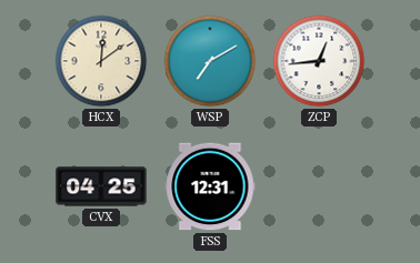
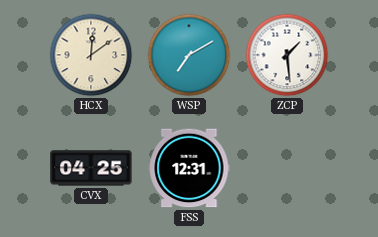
ZCP: 12:44 -> 1:29 (287, 55)
